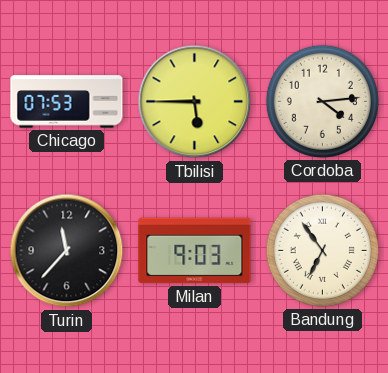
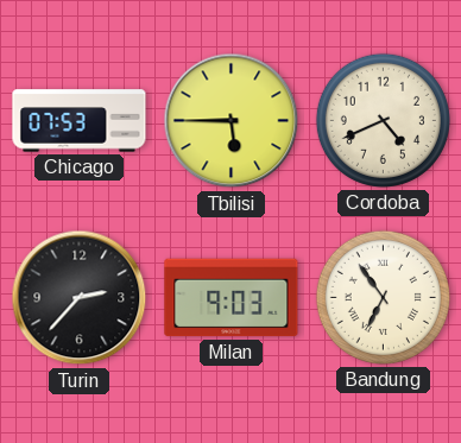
Cordoba: 4:14 -> 4:41 (383, 120)
Turin: 11:37 -> 2:37 (80, 298)
